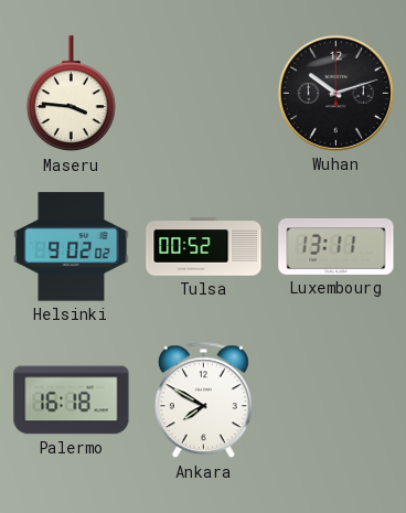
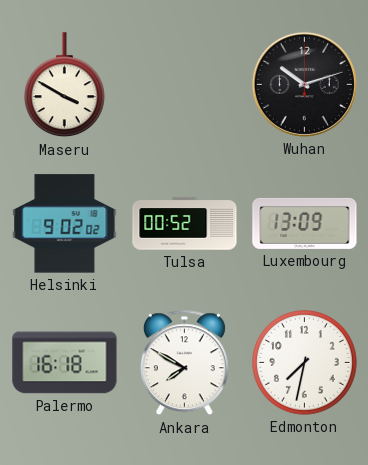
Maseru: 3:46 -> 3:50 (64, 85)
Luxembourg: 13:11 -> 13:09 (305, 223)
Edmonton: none -> 7:32 (305, 363)
